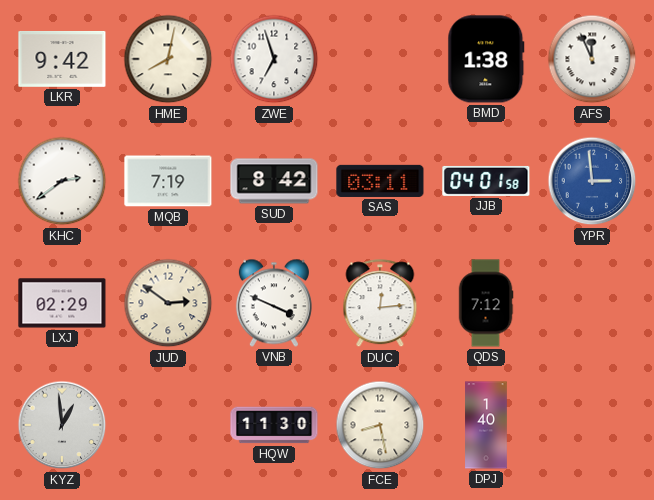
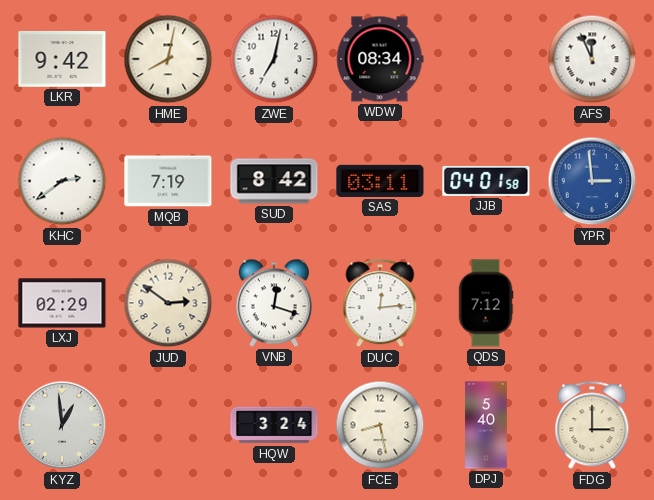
ZWE: 6:57 -> 7:02 (274, 59)
WDW: none -> 08:34 (380, 59)
BMD: 1:38 -> none (486, 59)
VNB: 3:49 -> 12:18 (274, 303)
HQW: 11:30 -> 3:24 (274, 425)
DPJ: 1:40 -> 5:40 (486, 425)
FDG: none -> 3:00 (592, 426)
